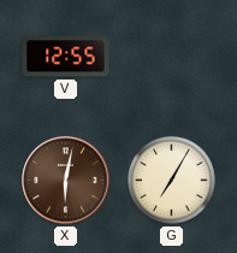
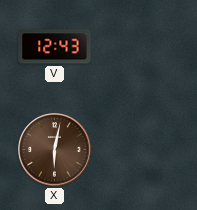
V: 12:55 -> 12:43 (55, 47)
G: 7:05 -> none (171, 180)
